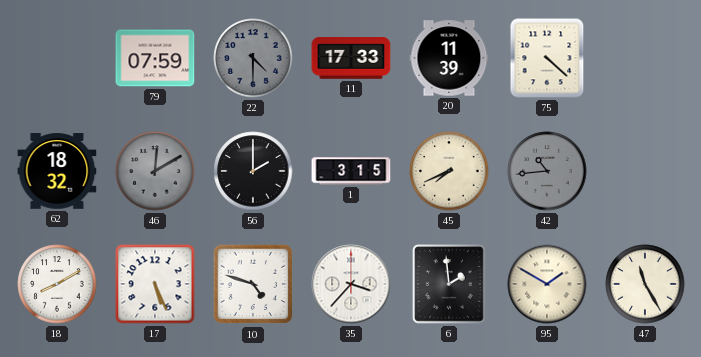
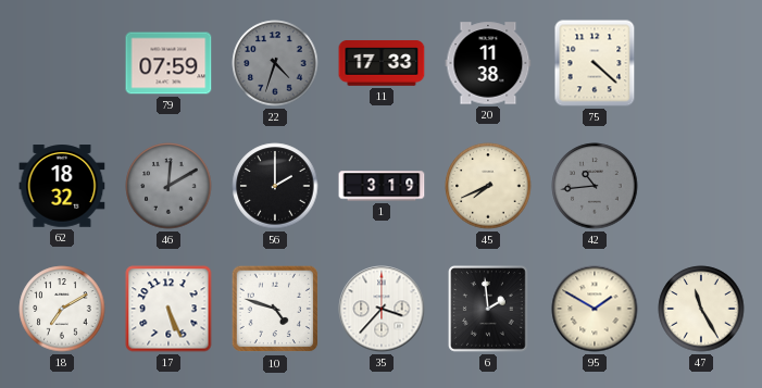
22: 4:30 -> 4:33 (275, 63)
20: 11:39 -> 11:38 (488, 63)
1: 3:15 -> 3:19 (382, 186)
18: 8:10 -> 7:10 (62, 309)
